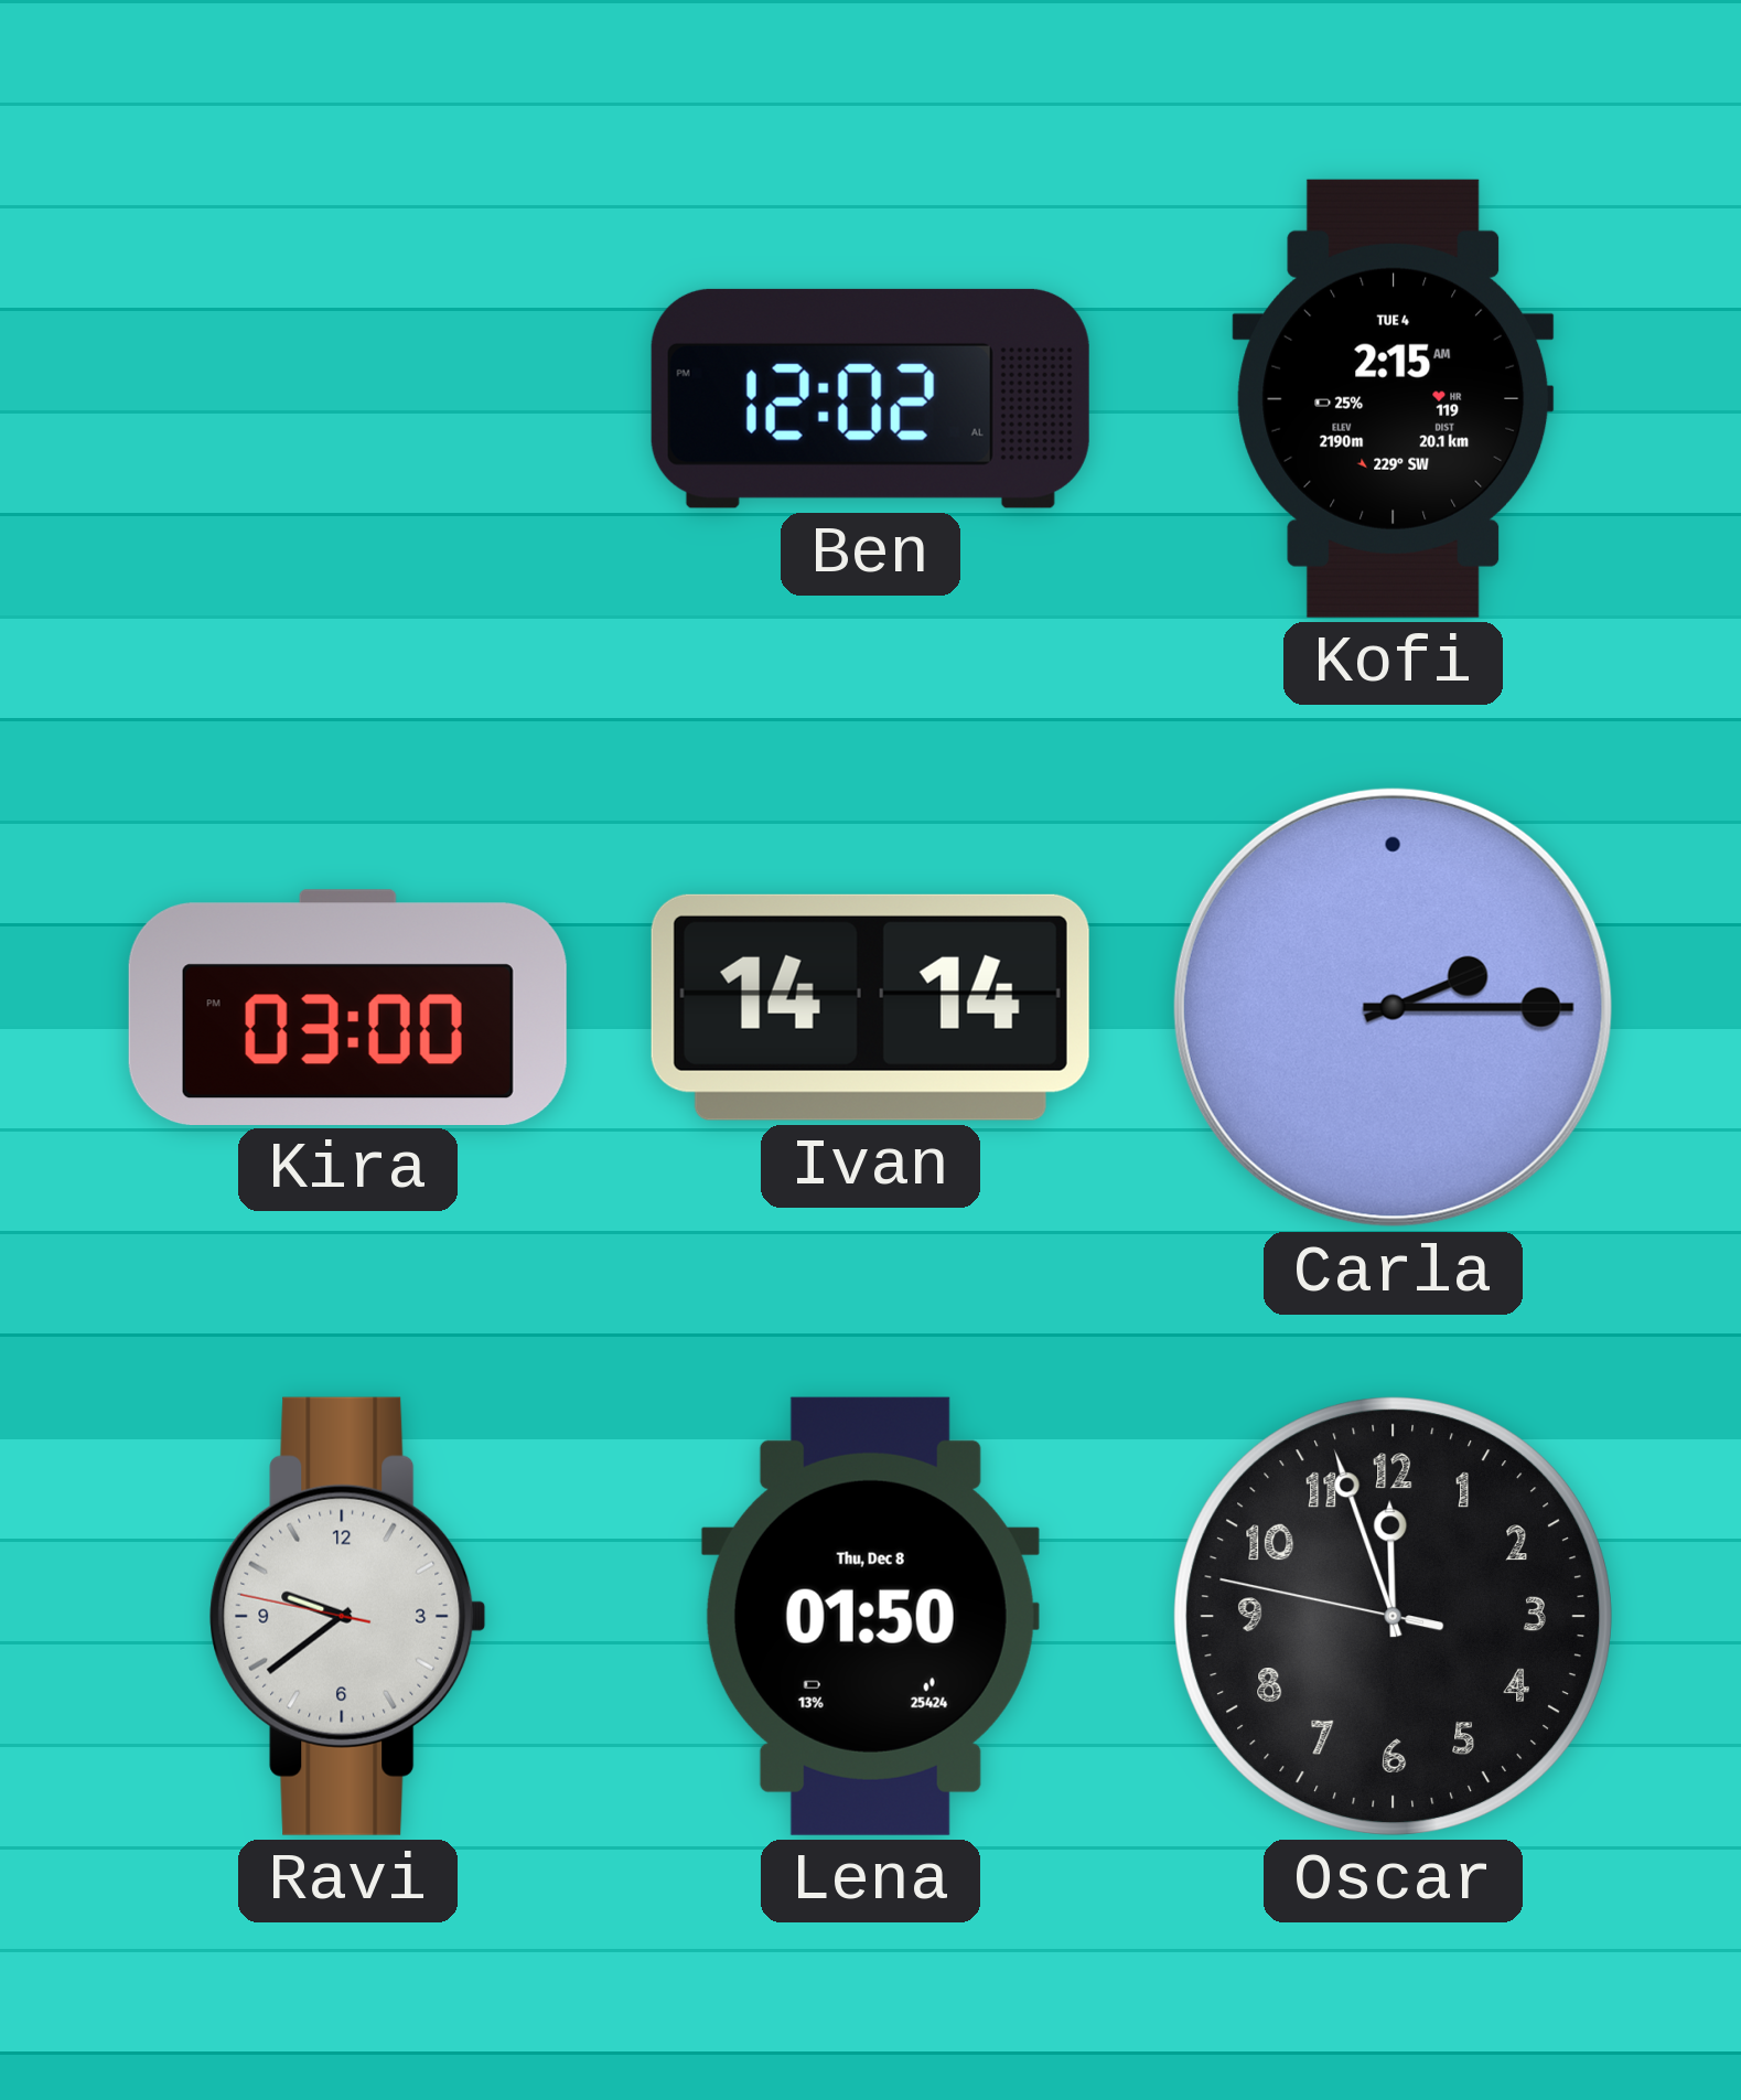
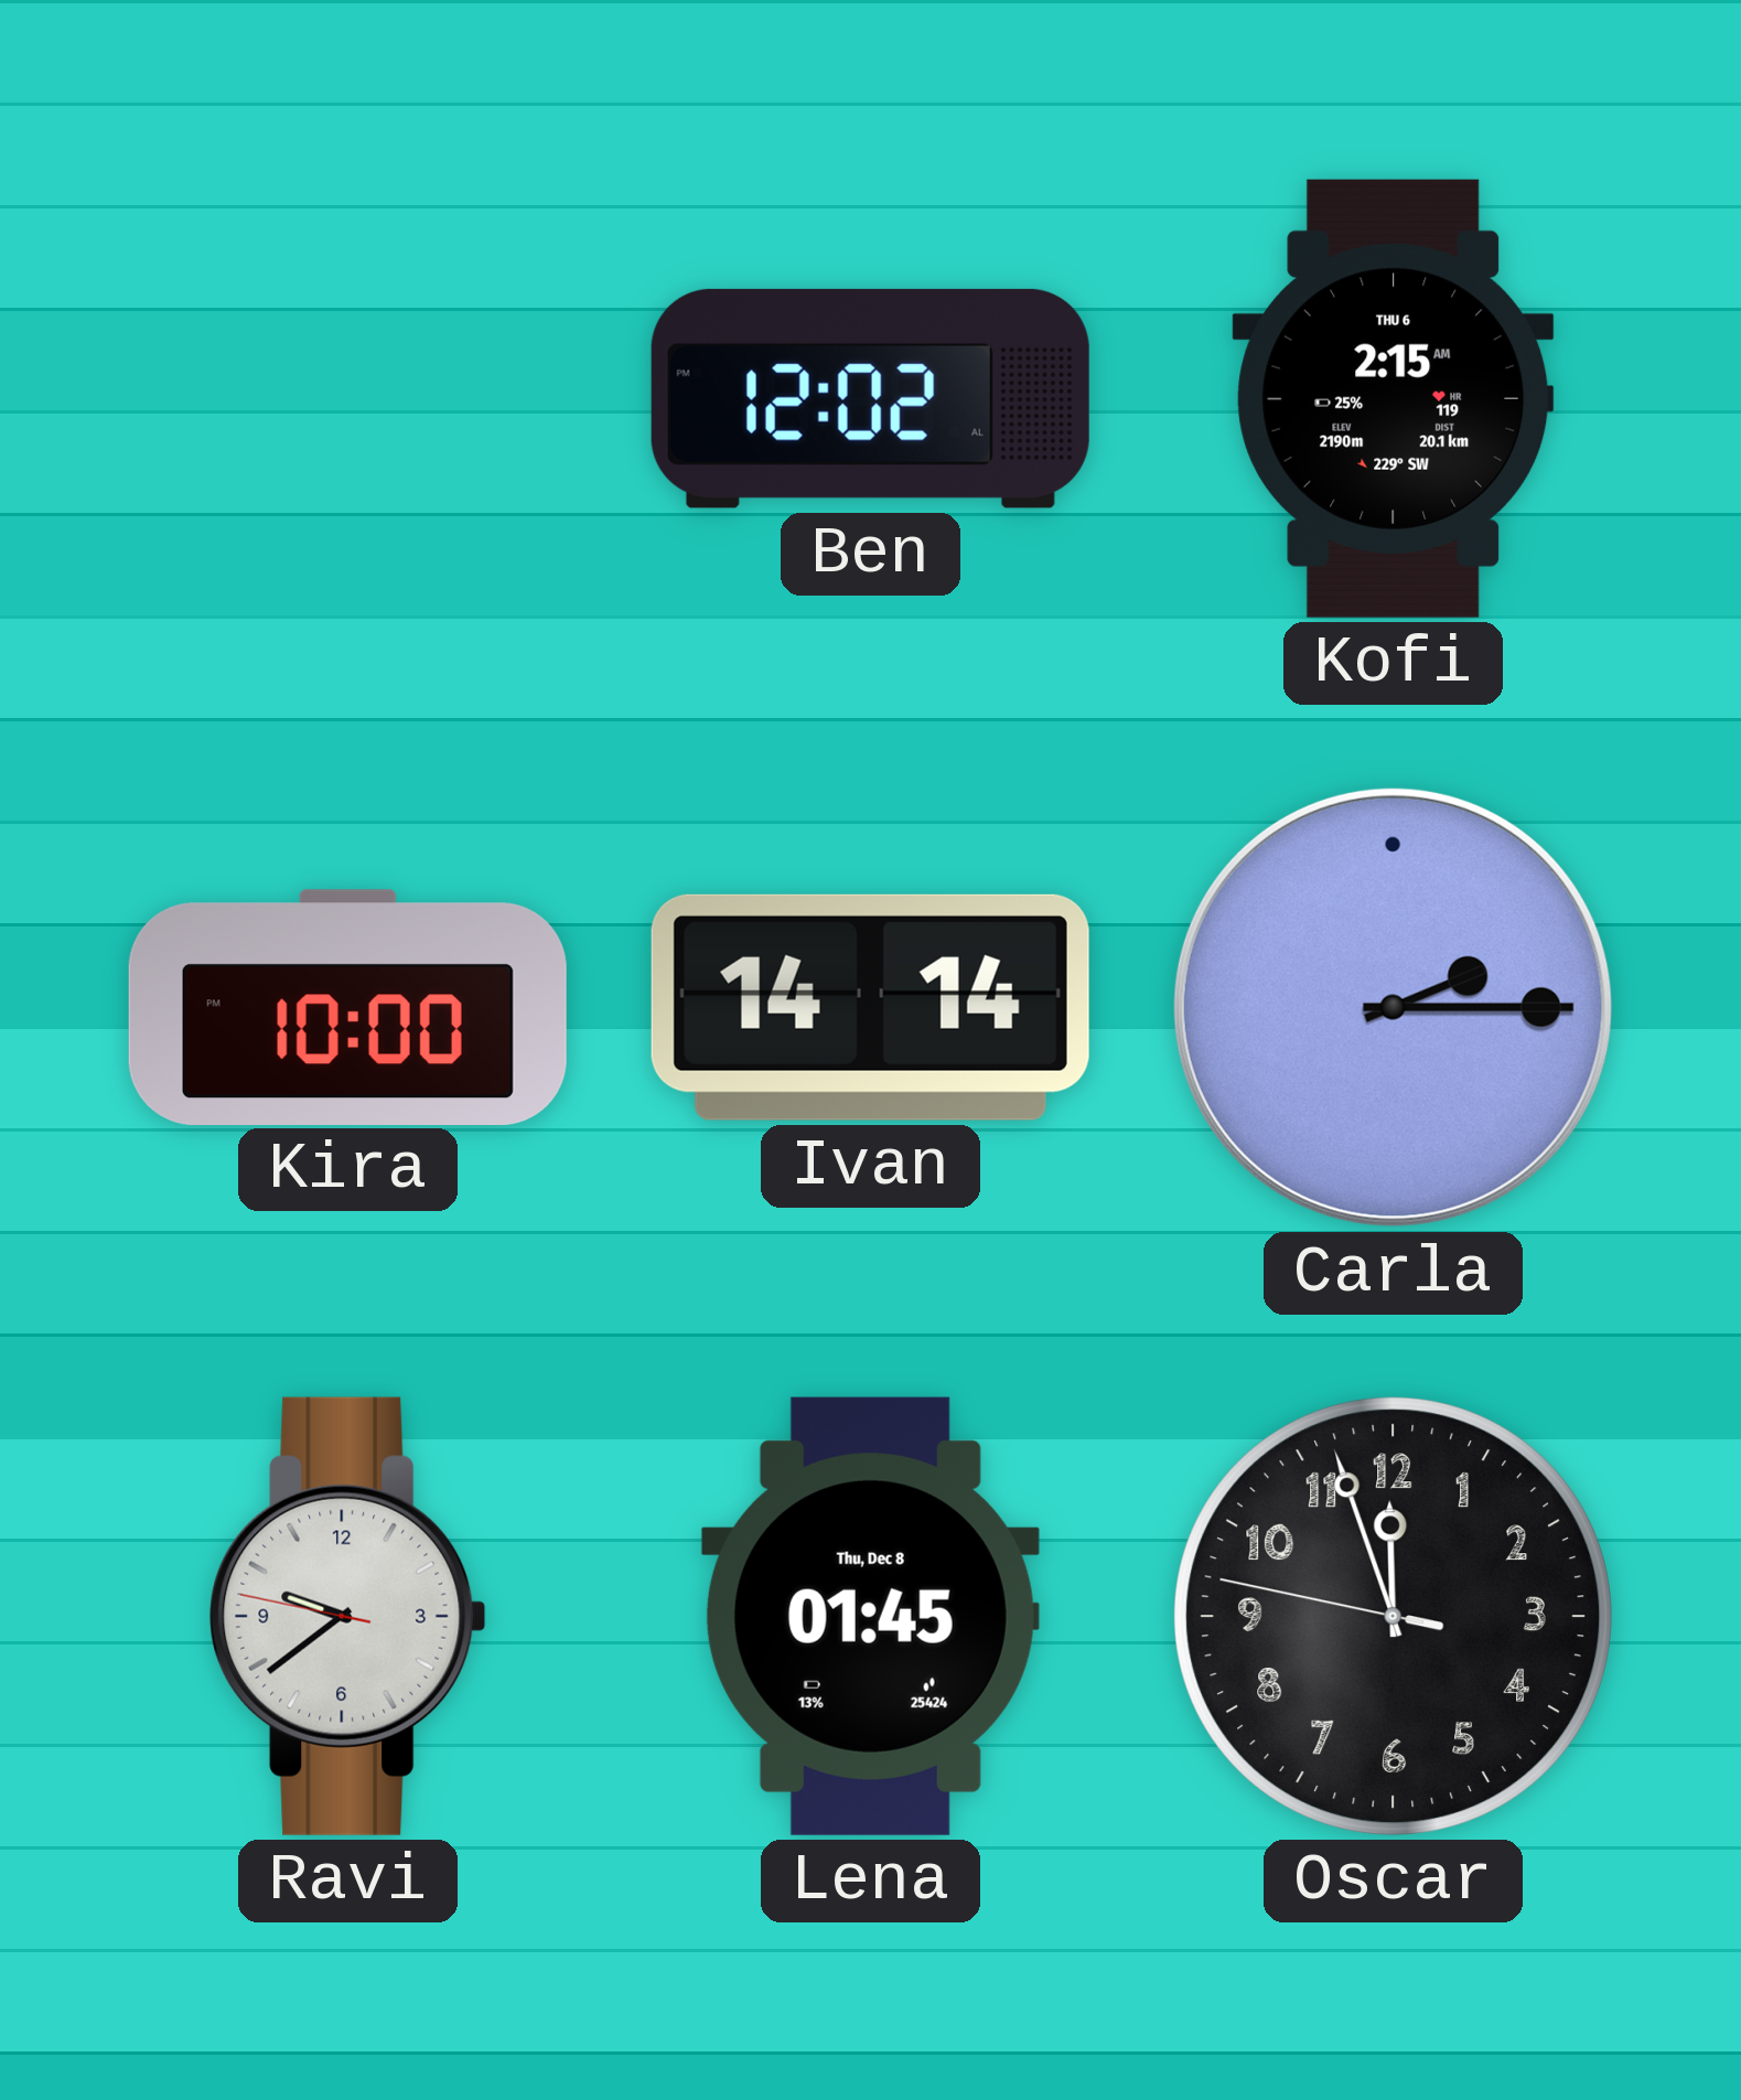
Kofi date: TUE 4 -> THU 6 (1394, 398)
Kira: 03:00 -> 10:00 (347, 1007)
Lena: 01:50 -> 01:45 (870, 1616)
